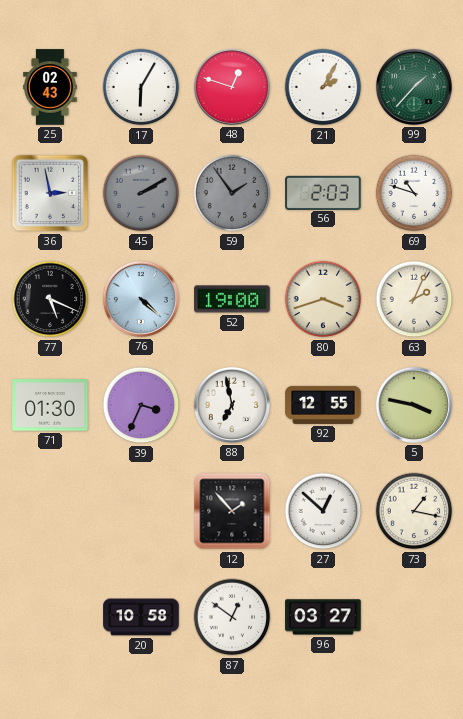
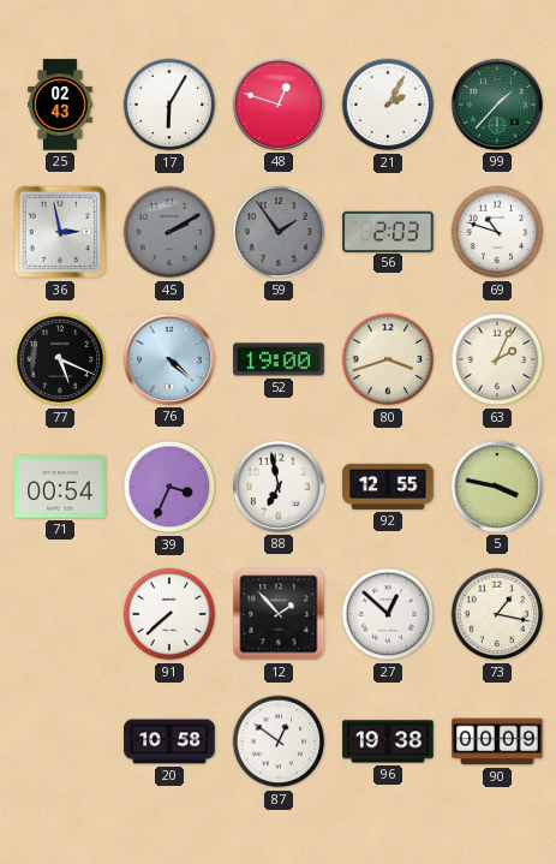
71: 01:30 -> 00:54 (60, 487)
91: none -> 7:38 (169, 614)
96: 03:27 -> 19:38 (388, 741)
90: none -> 00:09 (497, 741)
